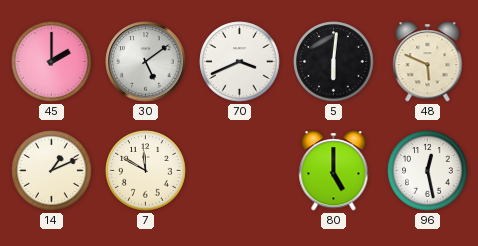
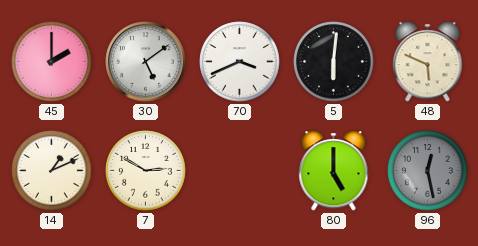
7: 11:50 -> 2:50 (146, 171)
96 dial: white -> grey (428, 171)
